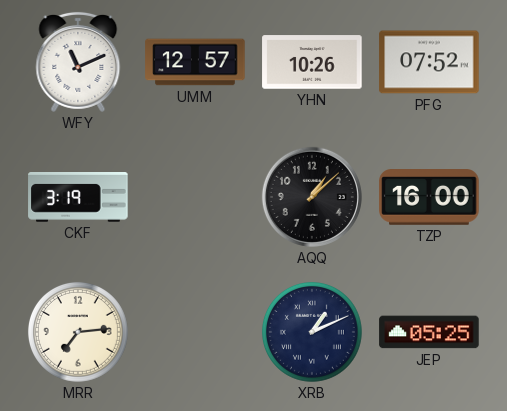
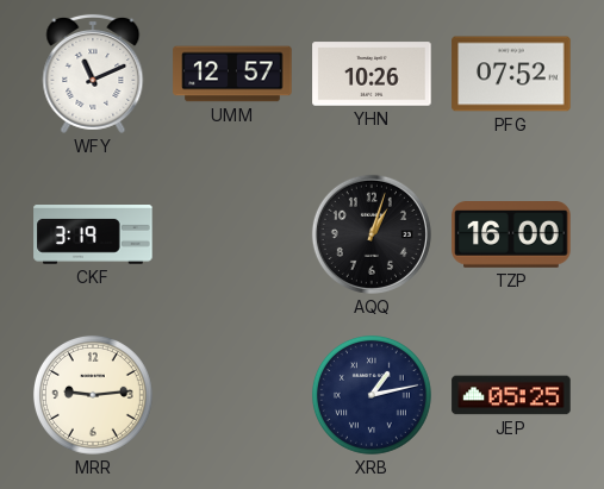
AQQ: 1:08 -> 1:03 (372, 234)
MRR: 7:14 -> 9:14 (93, 395)
XRB: 1:11 -> 1:13 (372, 395)
